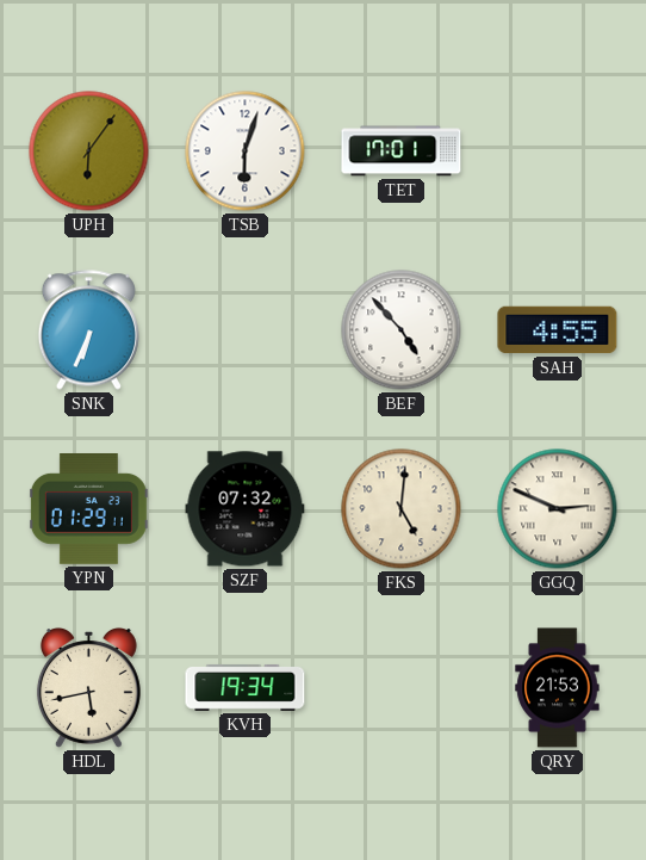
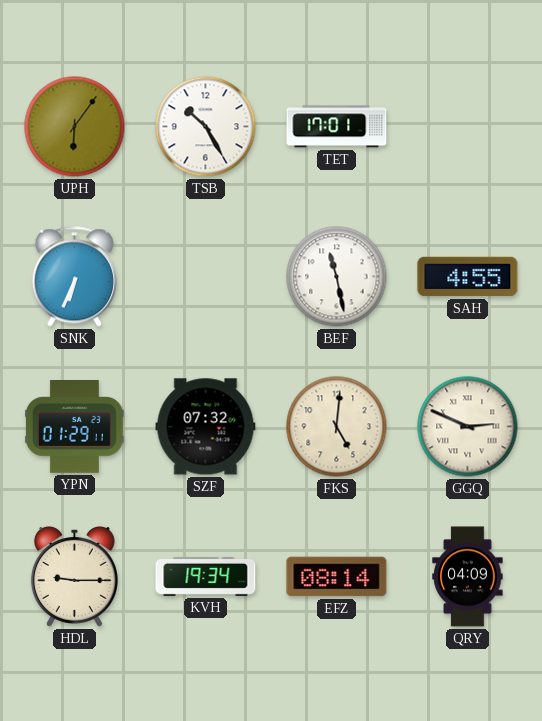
TSB: 6:03 -> 10:25 (206, 127)
BEF: 4:53 -> 11:28 (337, 277)
HDL: 5:43 -> 9:15 (74, 576)
EFZ: none -> 08:14 (337, 577)
QRY: 21:53 -> 04:09 (468, 577)
